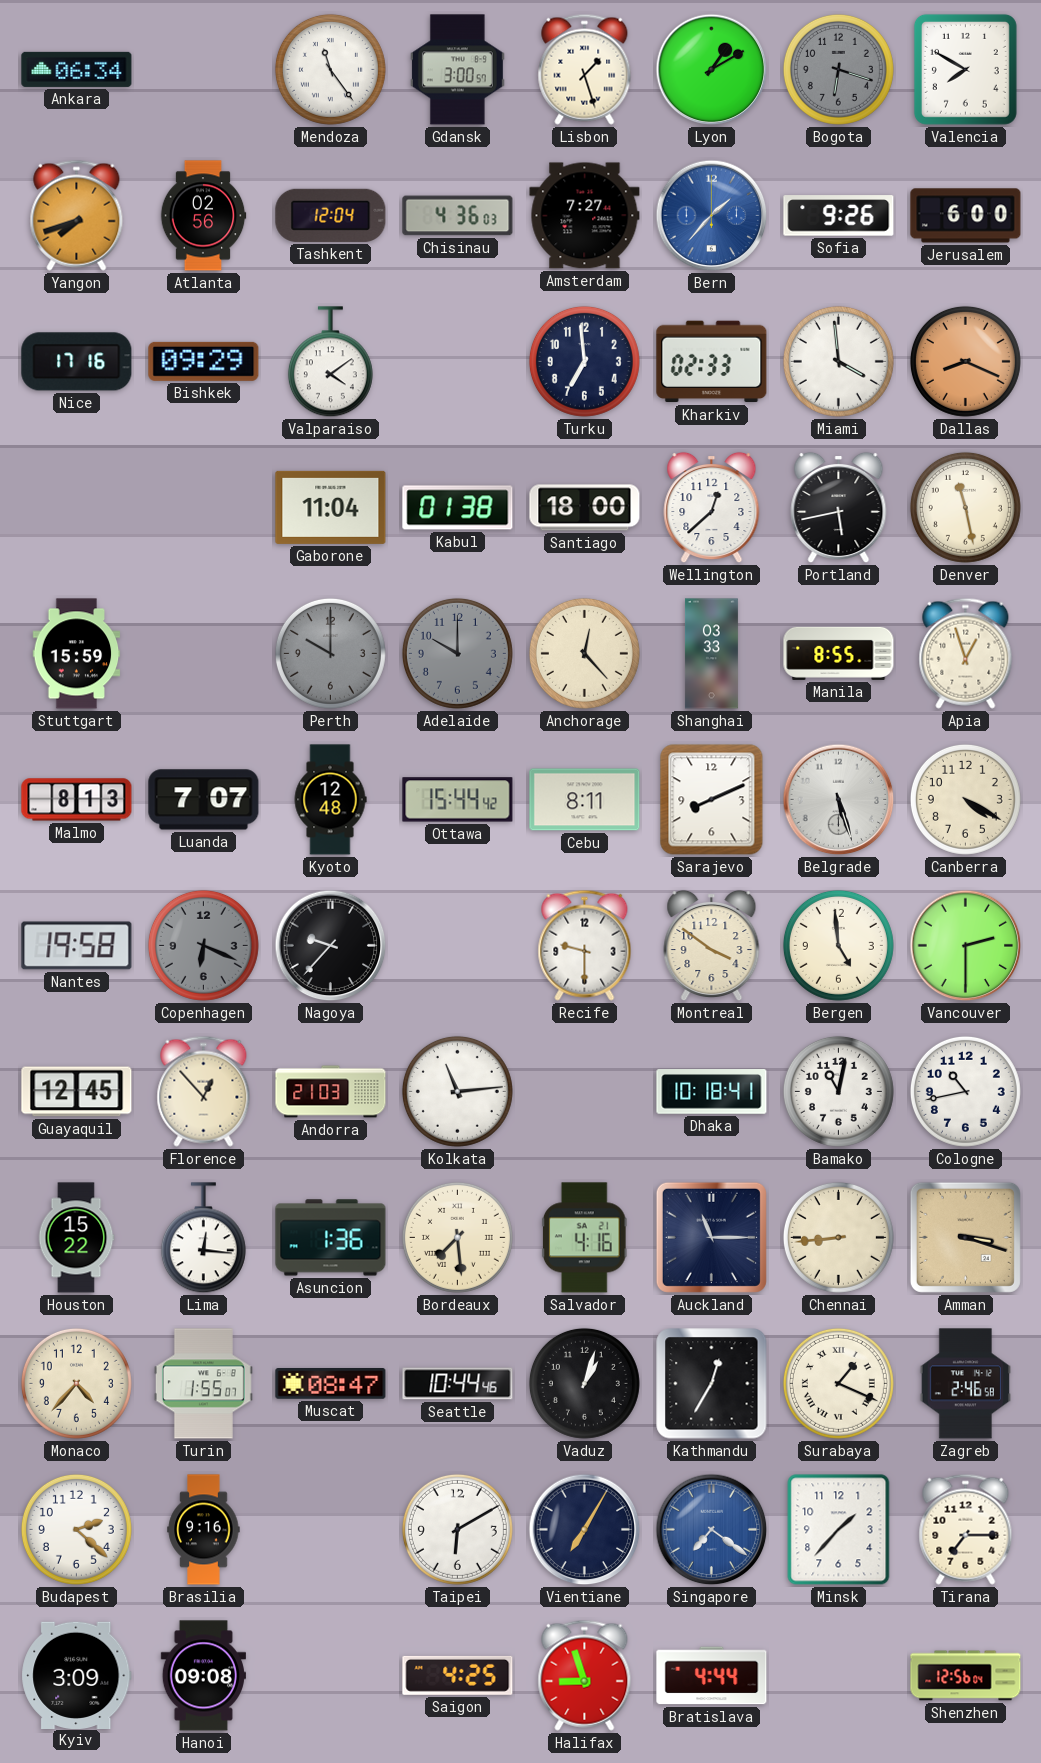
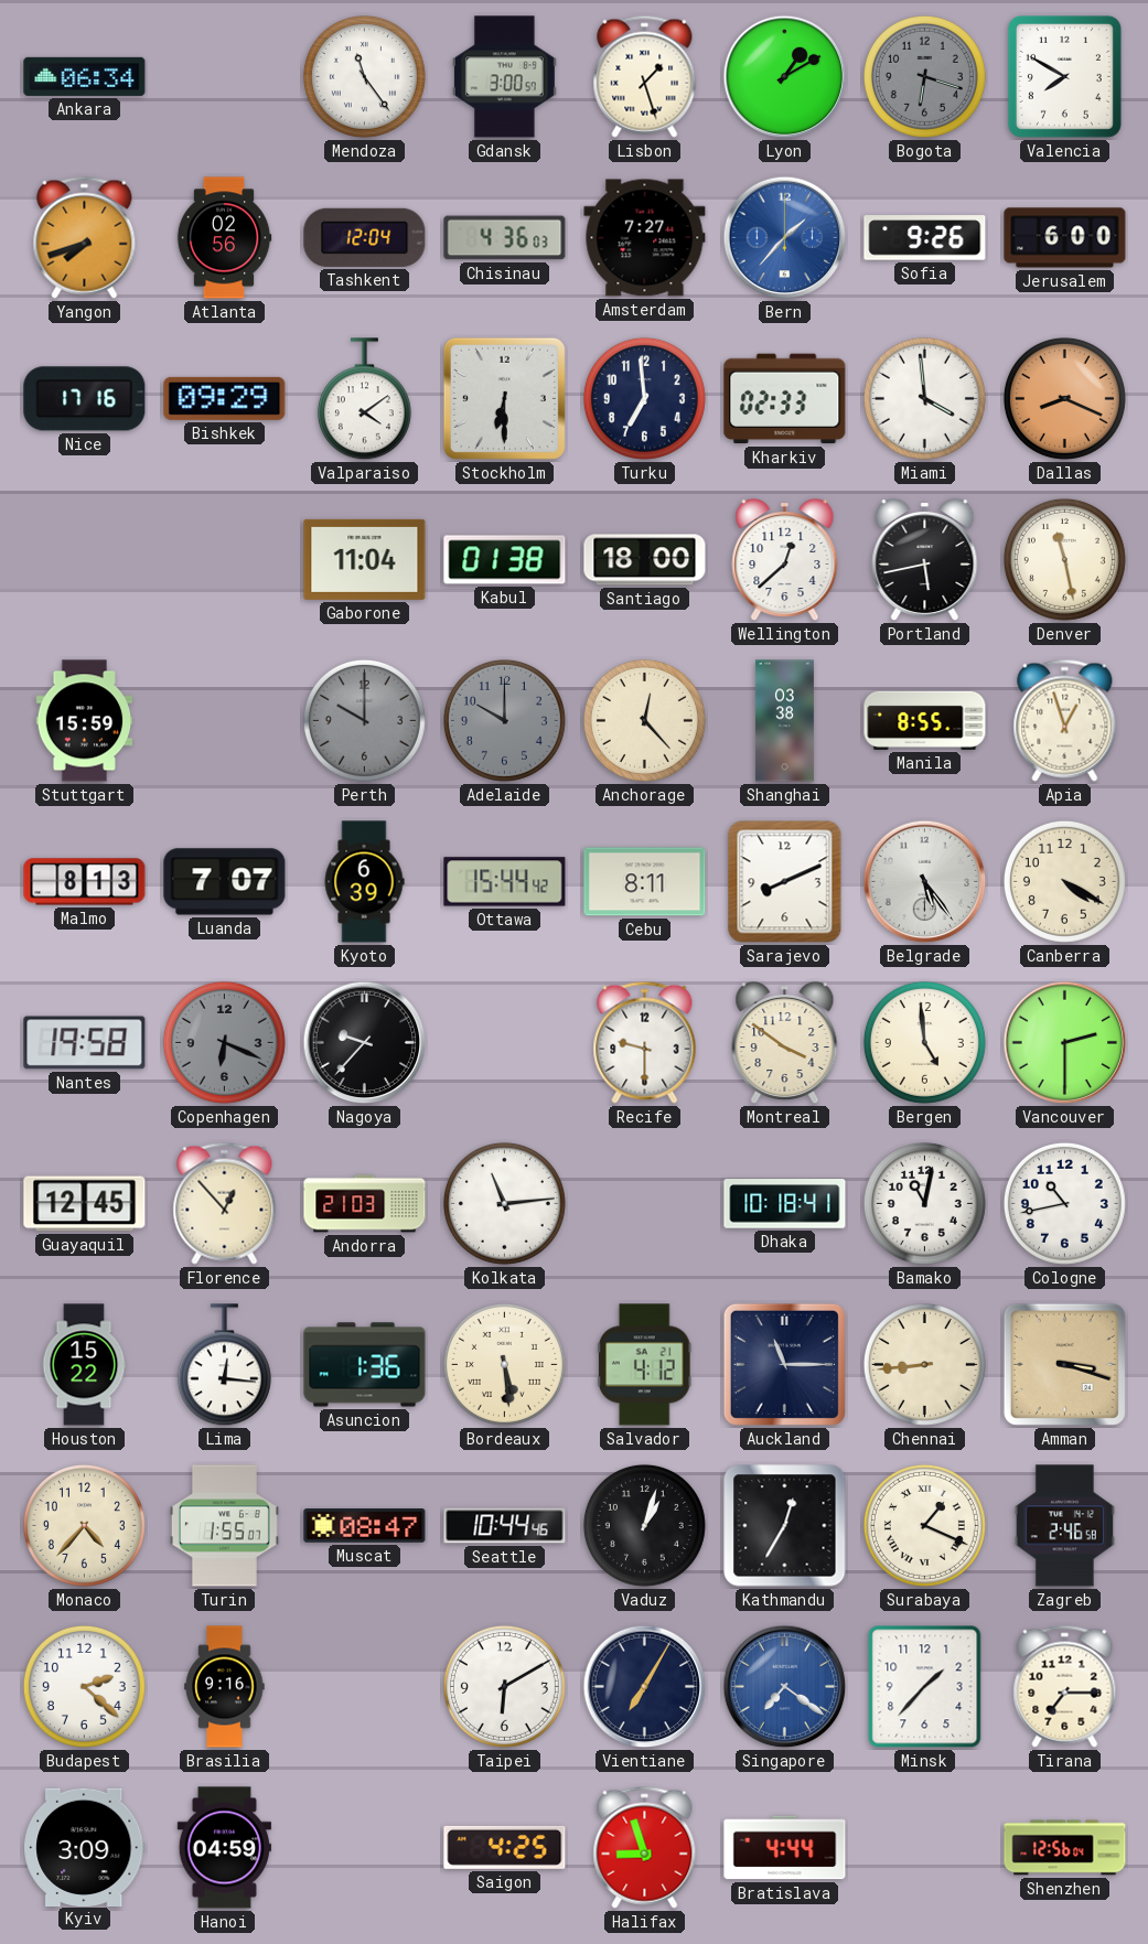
Stockholm: none -> 6:30 (504, 398)
Shanghai: 03:33 -> 03:38 (784, 721)
Kyoto: 12:48 -> 6:39 (364, 882)
Belgrade: 5:27 -> 5:24 (925, 882)
Bordeaux: 7:29 -> 5:29 (504, 1364)
Salvador: 4:16 -> 4:12 (644, 1365)
Hanoi: 09:08 -> 04:59 (224, 1848)
